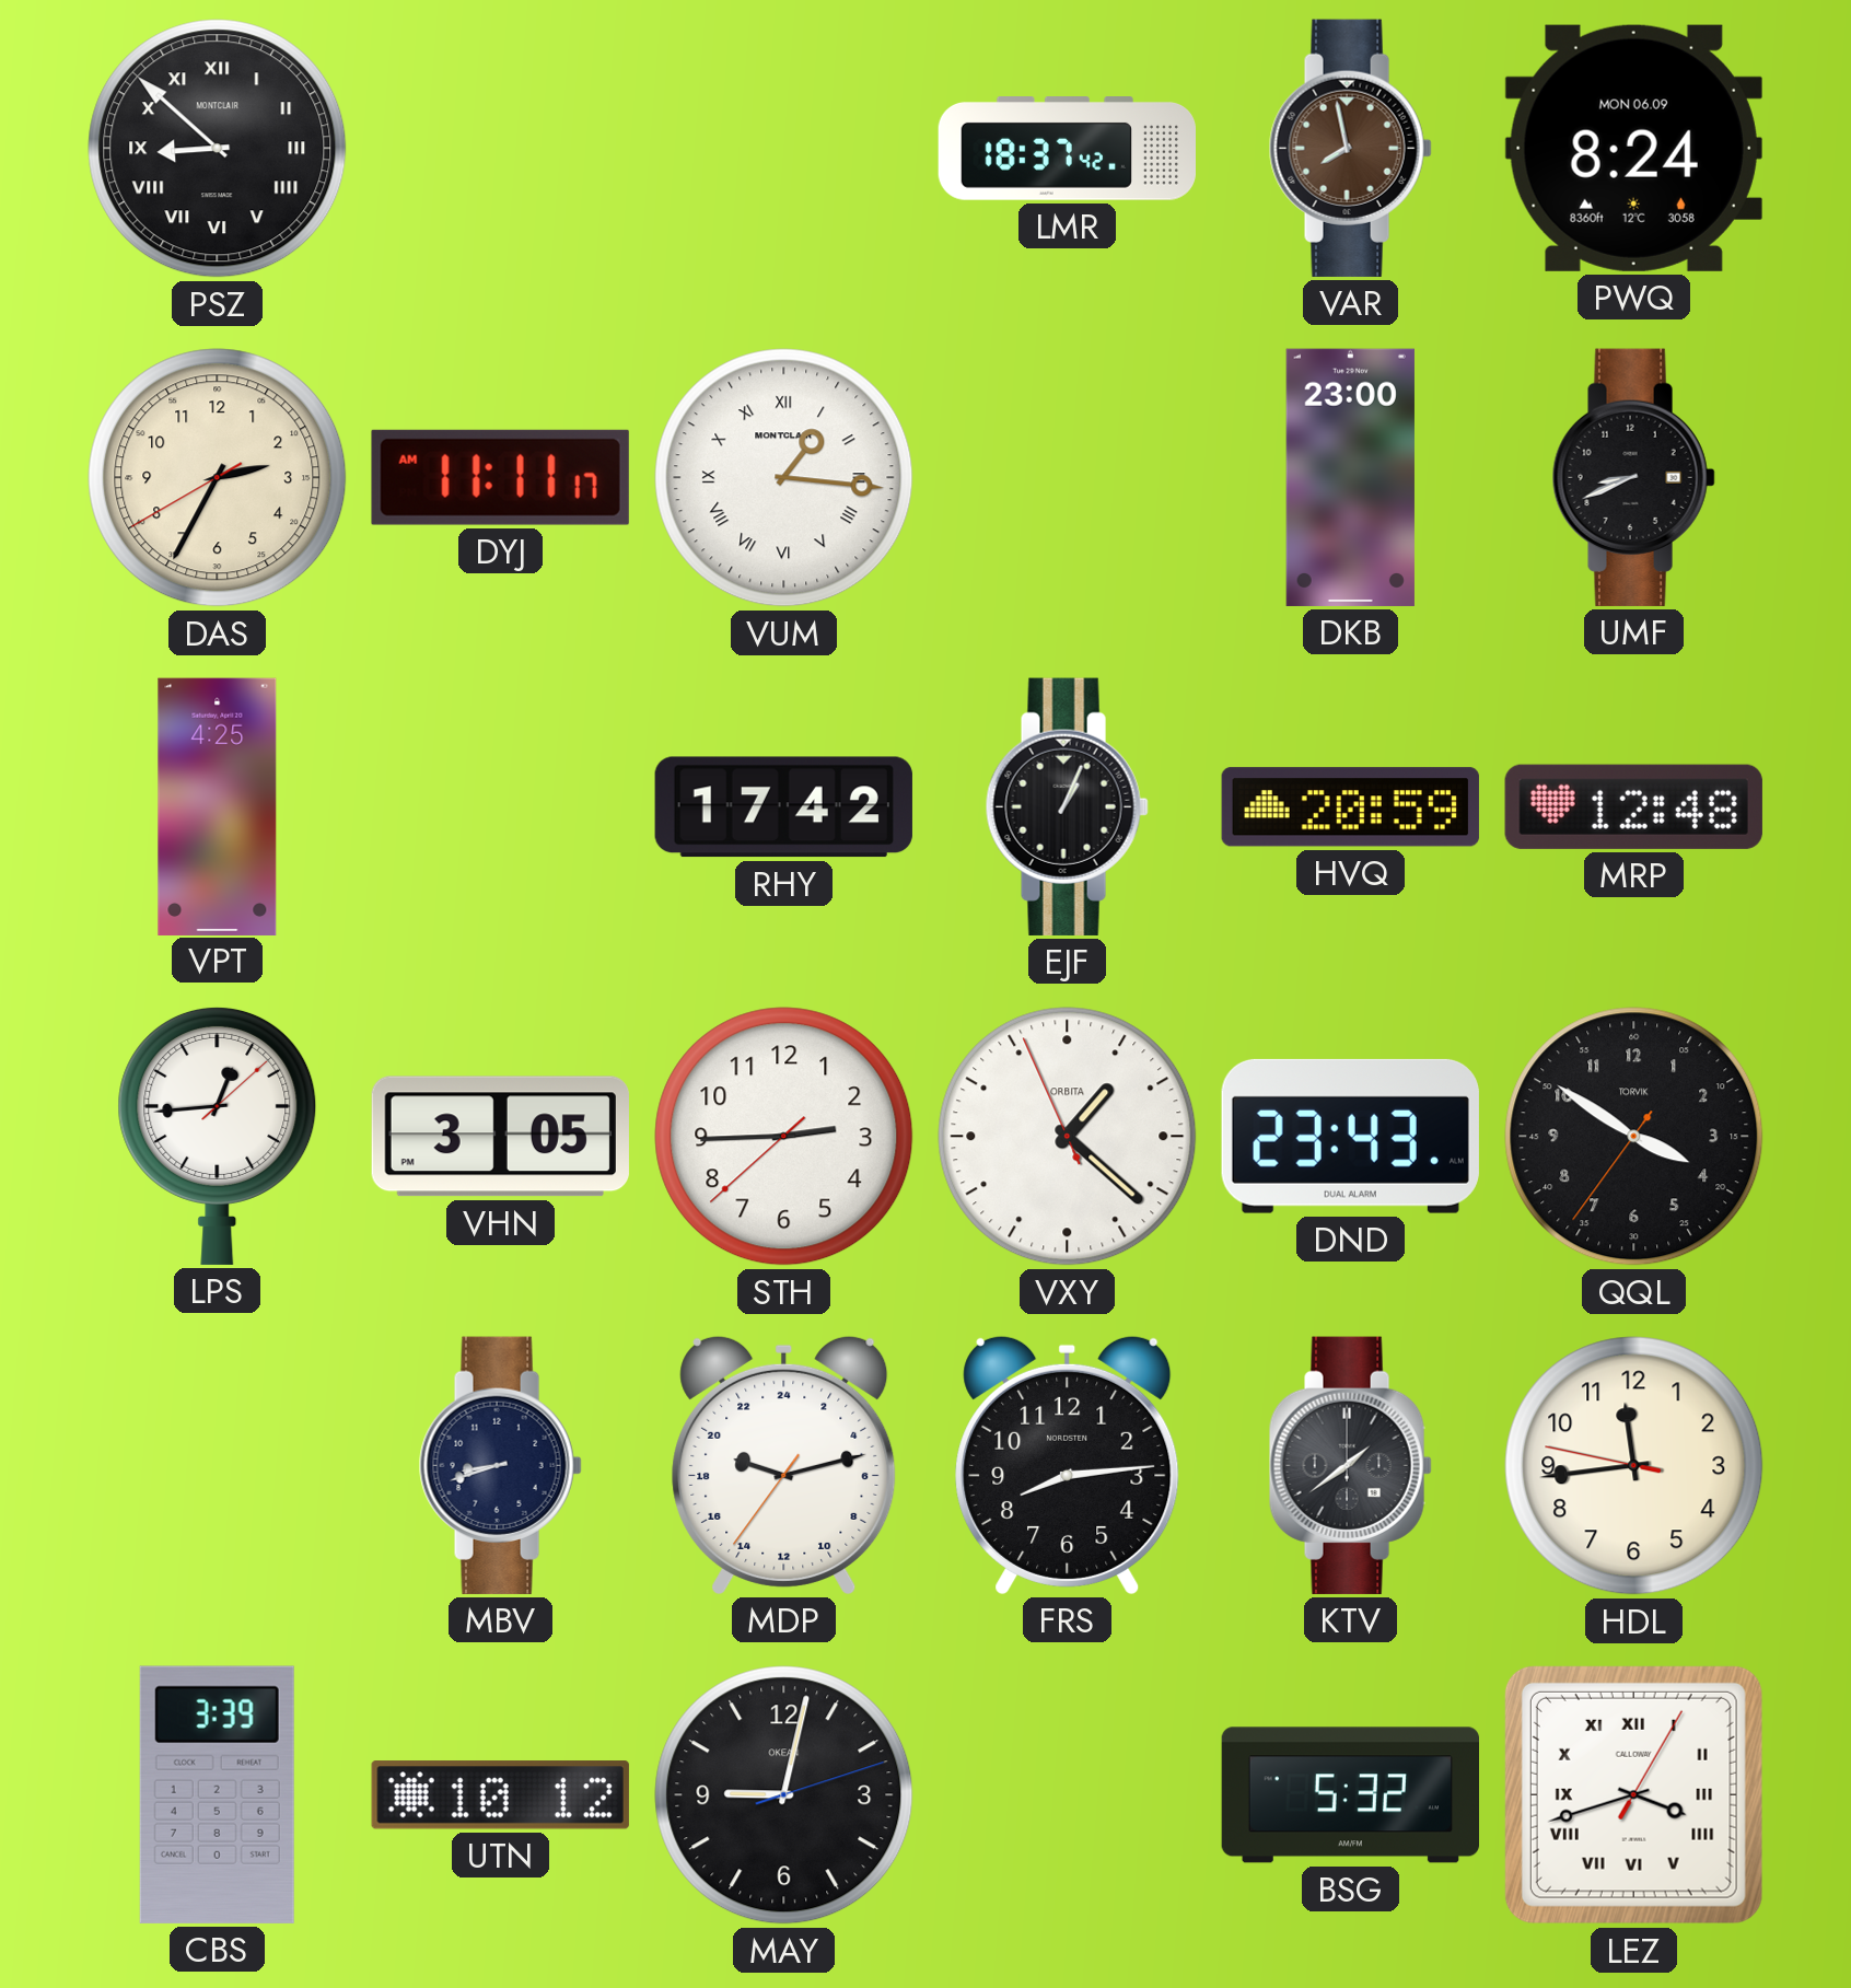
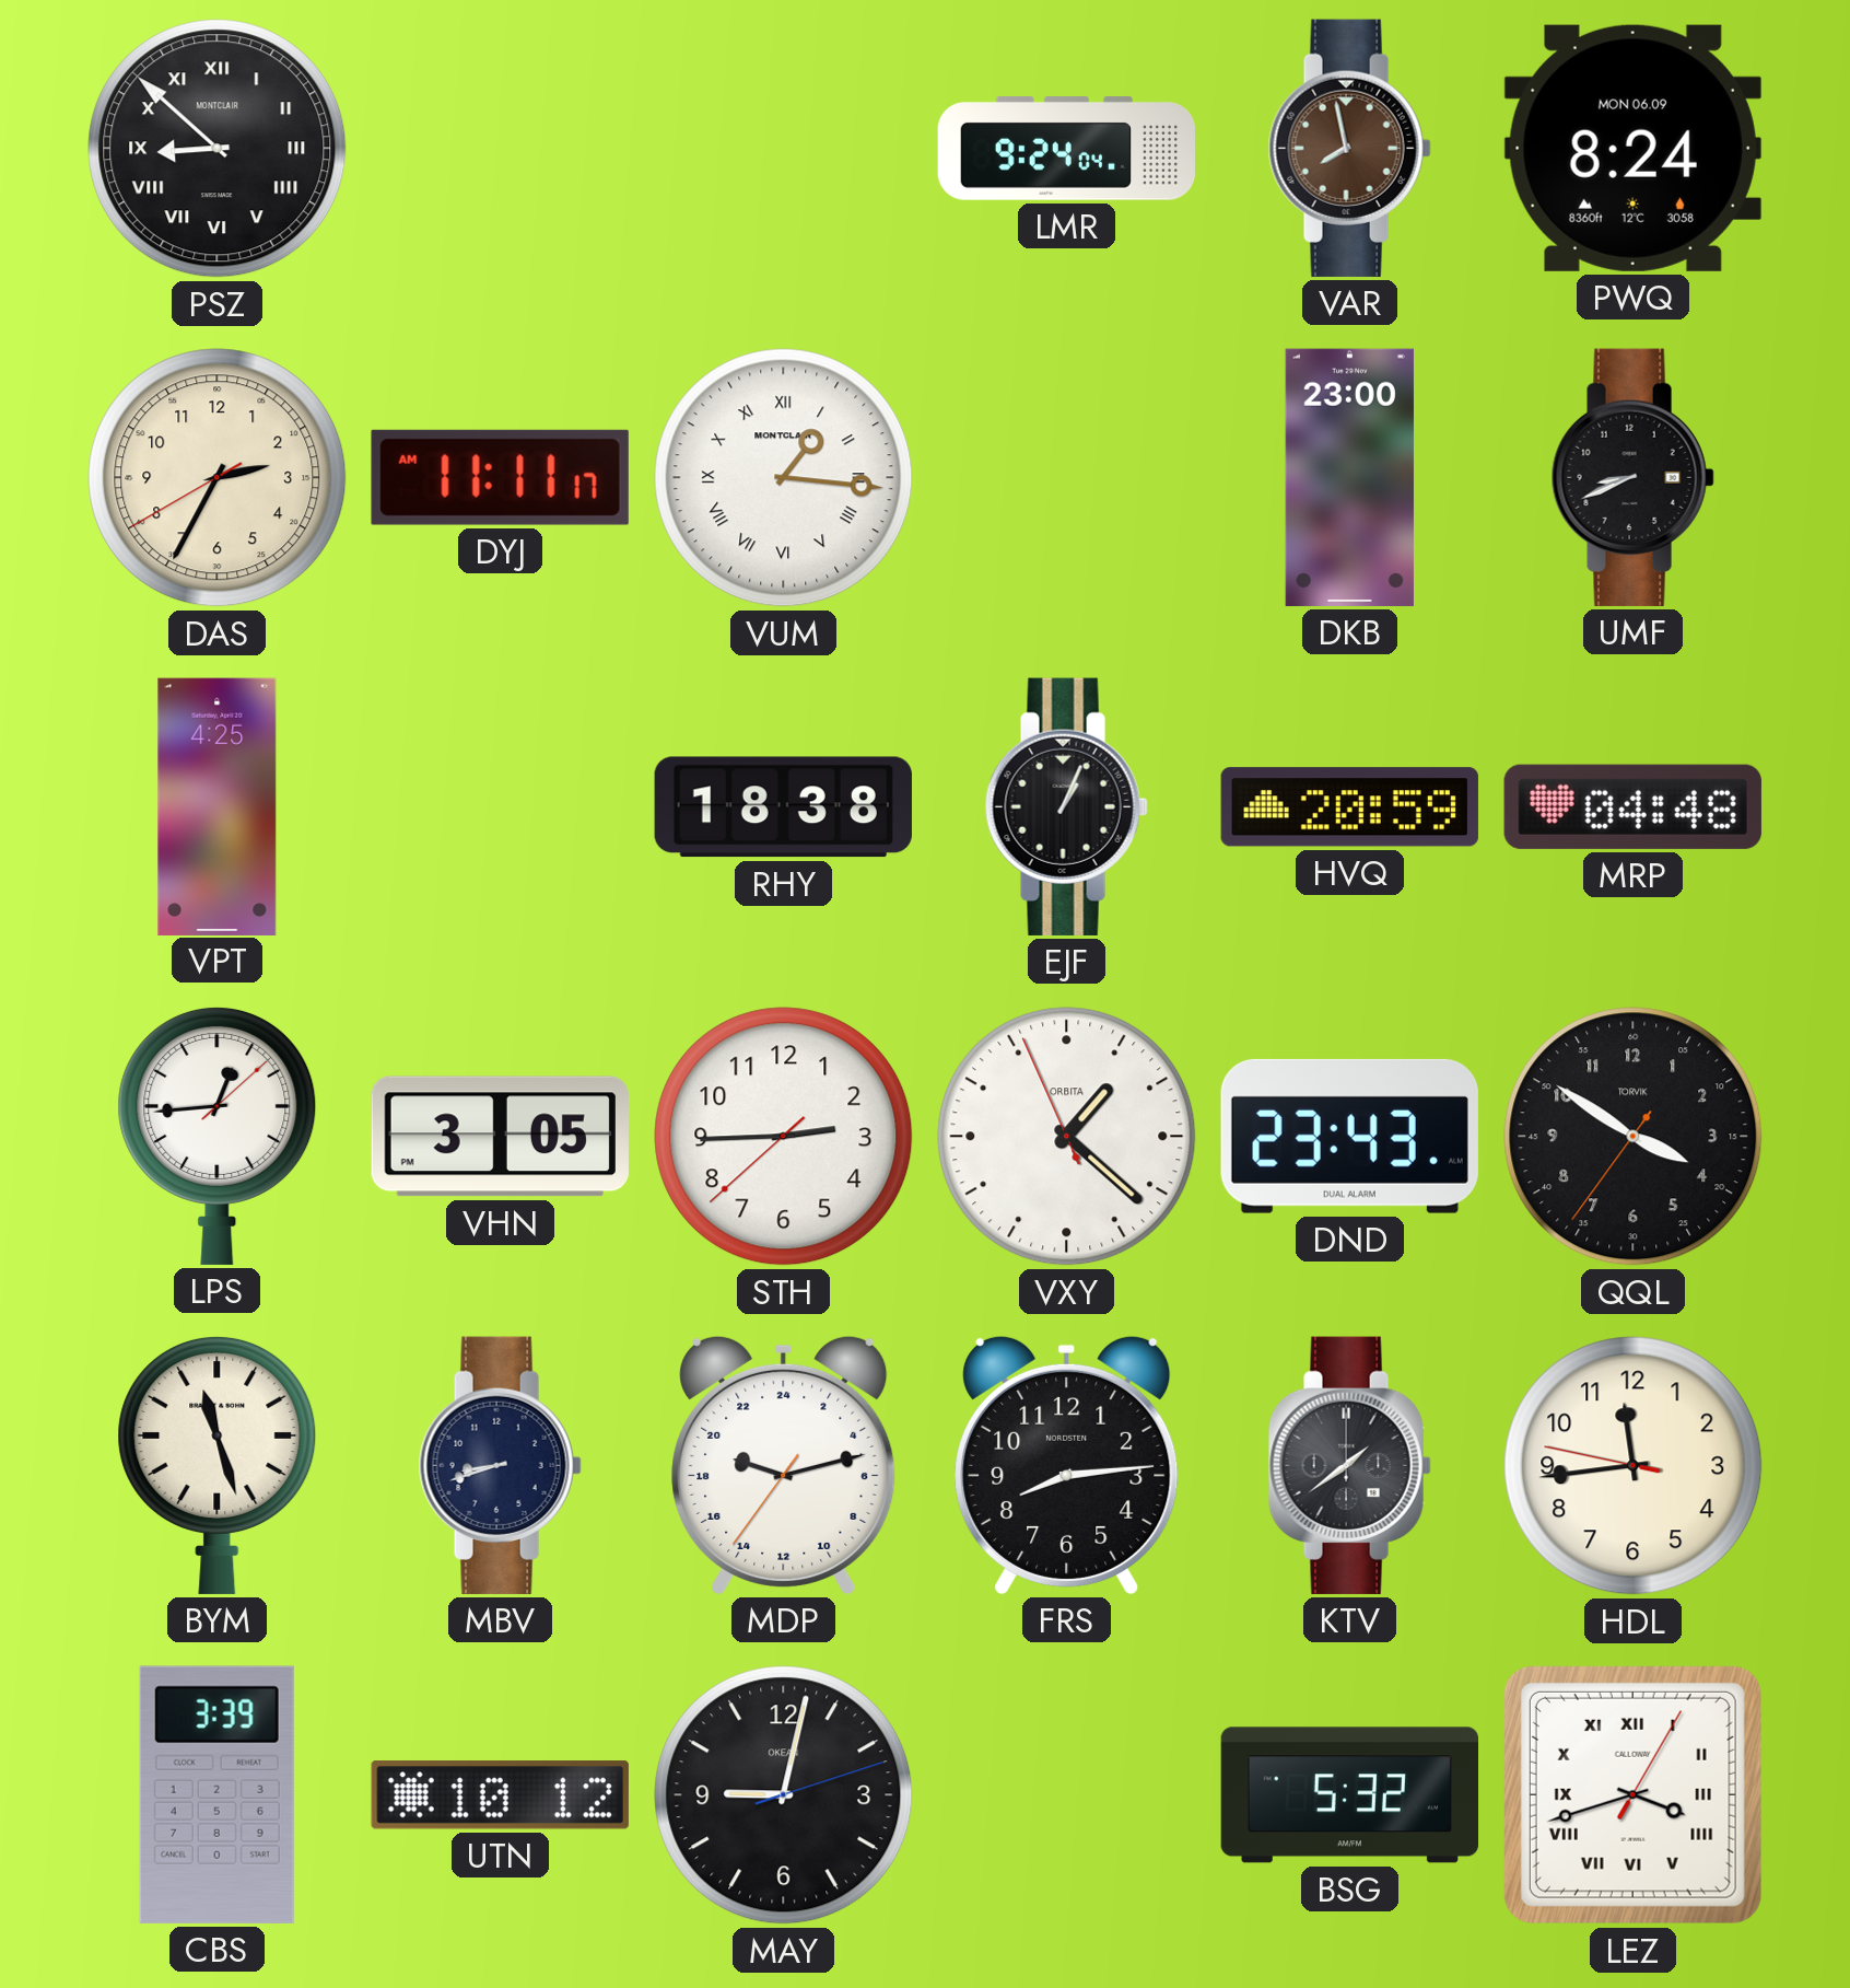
LMR: 18:37 -> 9:24 (1066, 149)
RHY: 17:42 -> 18:38 (783, 807)
MRP: 12:48 -> 04:48 (1632, 806)
BYM: none -> 11:27 (218, 1465)
